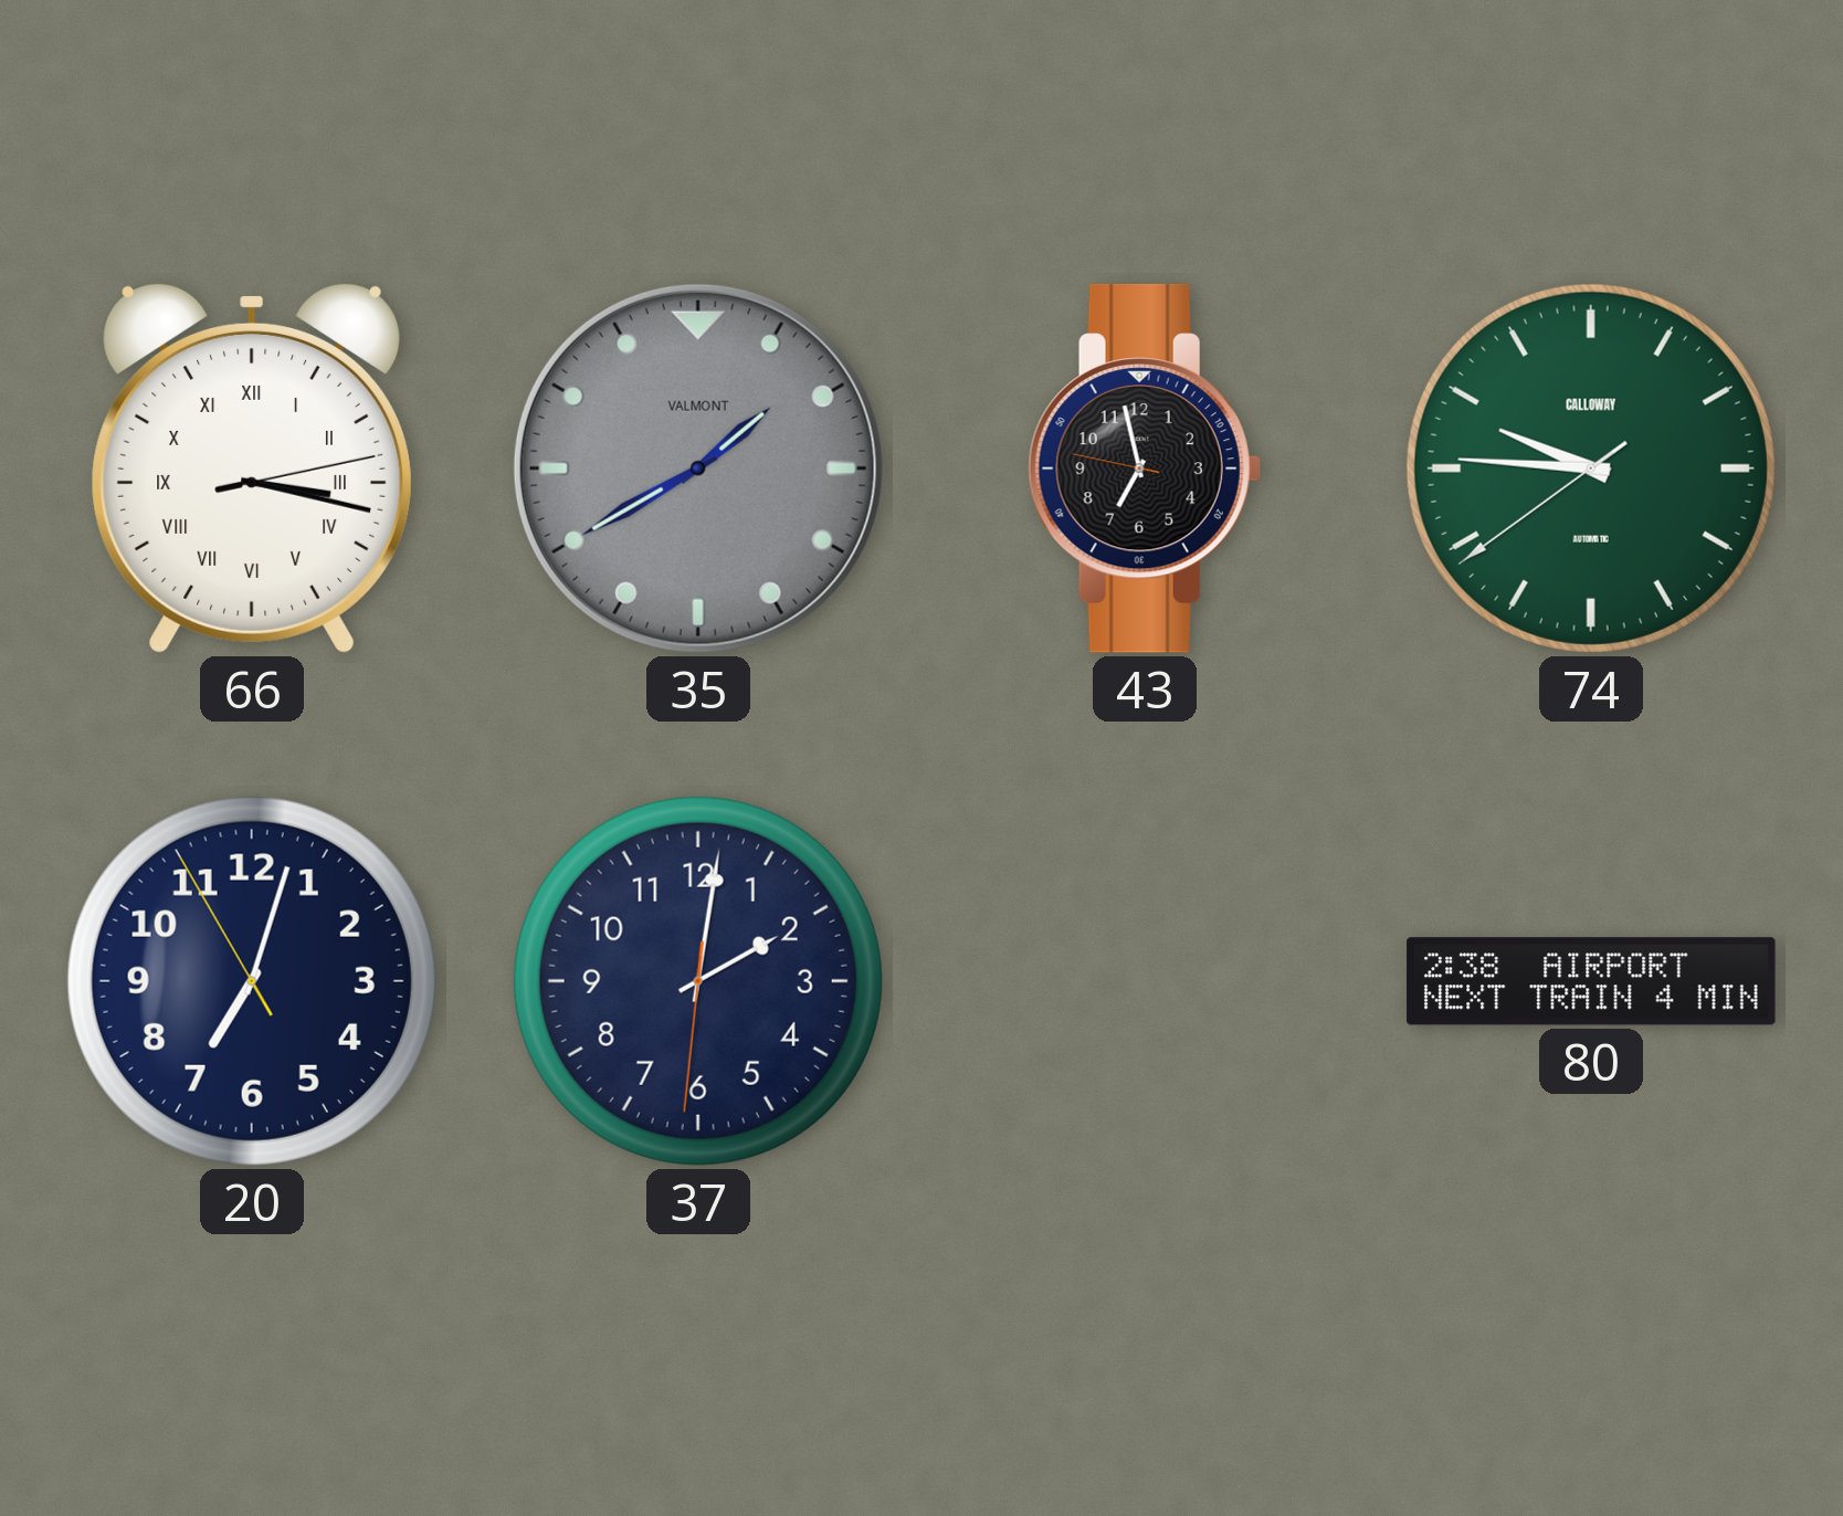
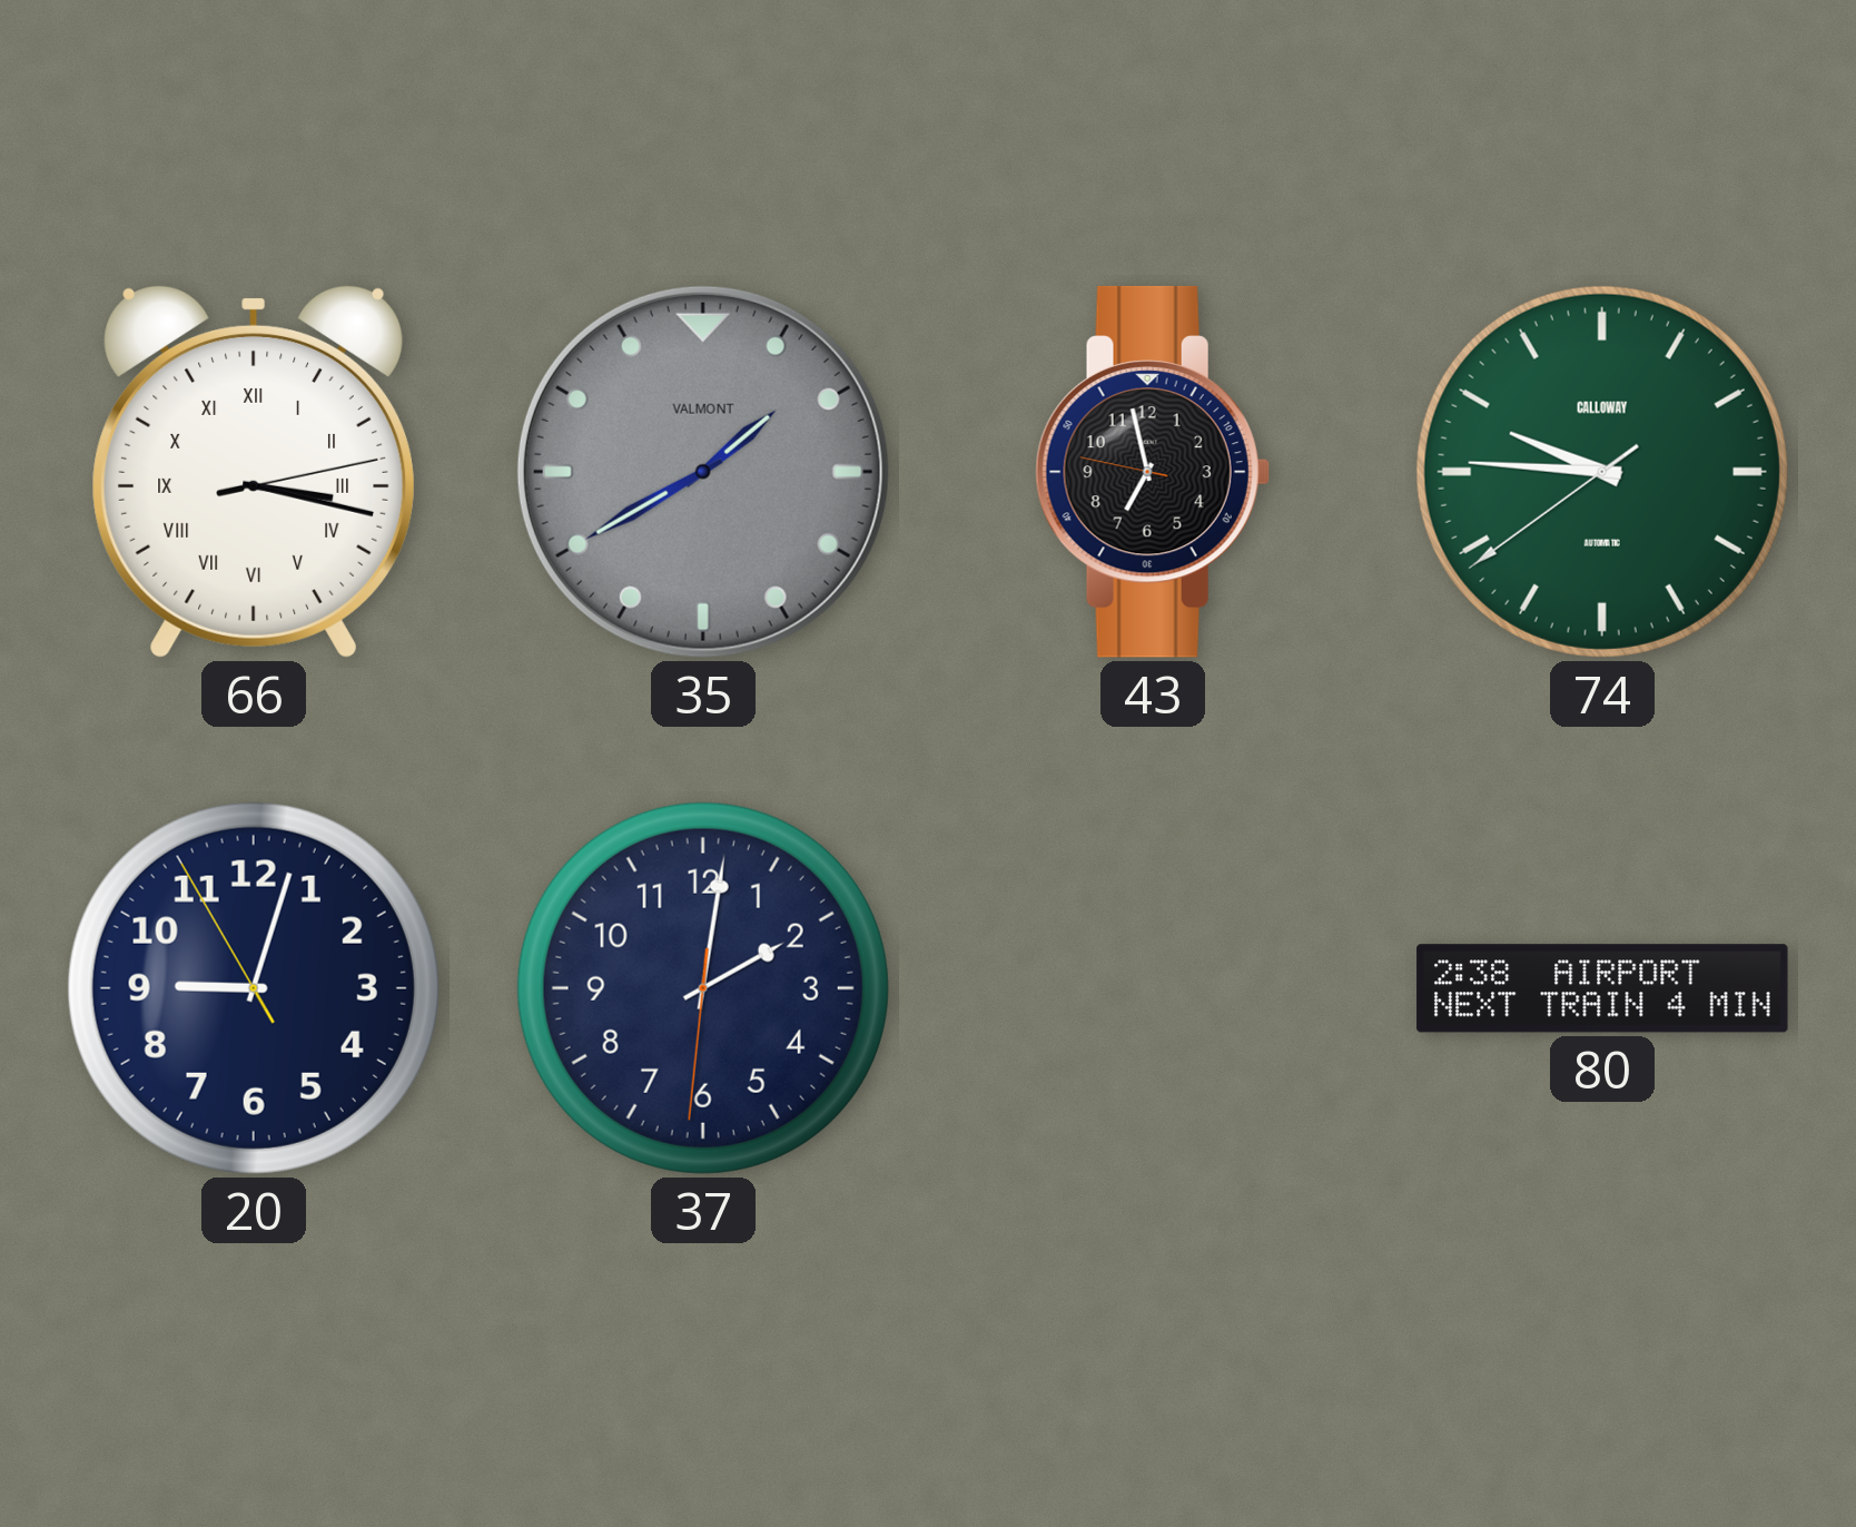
20: 7:02 -> 9:02 (254, 988)
